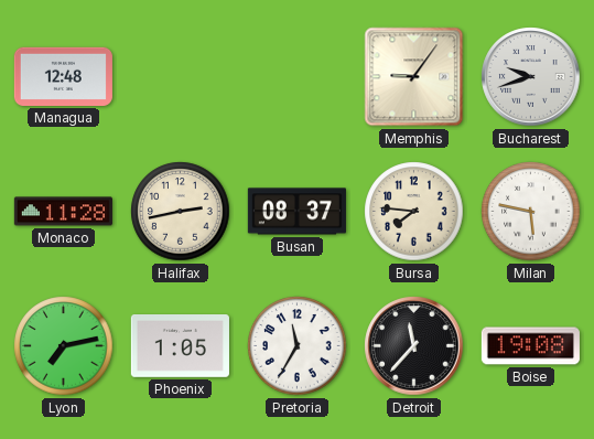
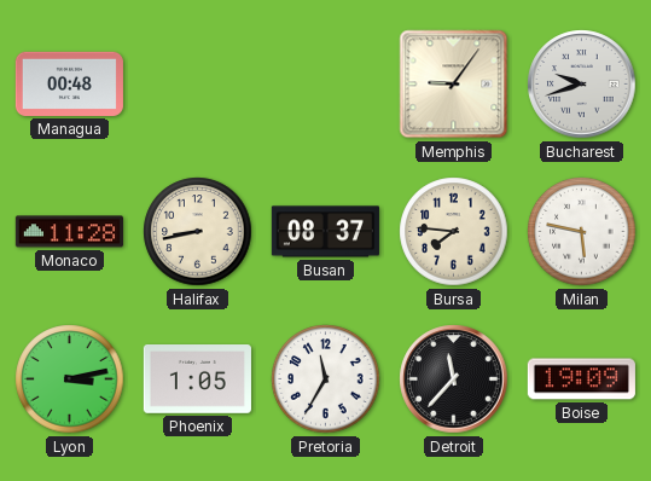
Managua: 12:48 -> 00:48 (69, 83)
Halifax: 2:43 -> 8:43 (198, 232)
Lyon: 7:13 -> 3:13 (70, 379)
Boise: 19:08 -> 19:09 (581, 379)
